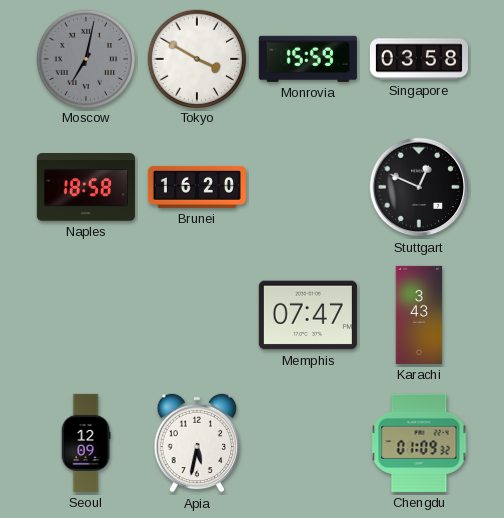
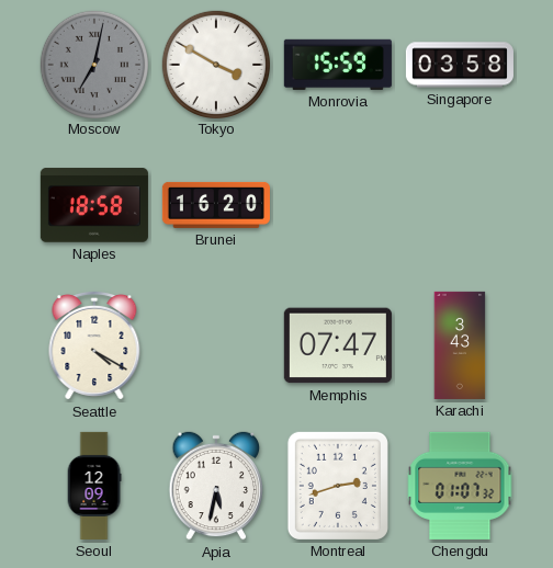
Stuttgart: 12:49 -> none (419, 187)
Seattle: none -> 4:20 (94, 345)
Montreal: none -> 2:42 (338, 486)
Chengdu: 01:09 -> 01:07 (460, 486)
